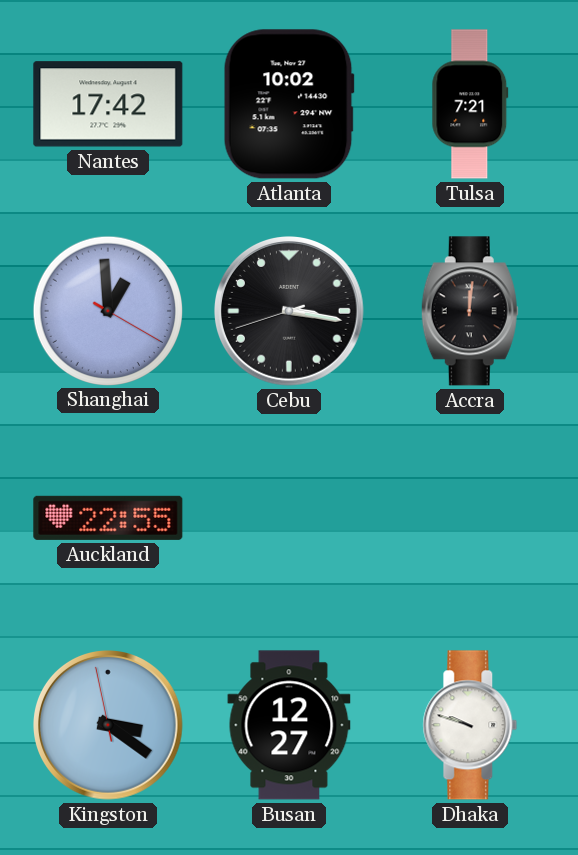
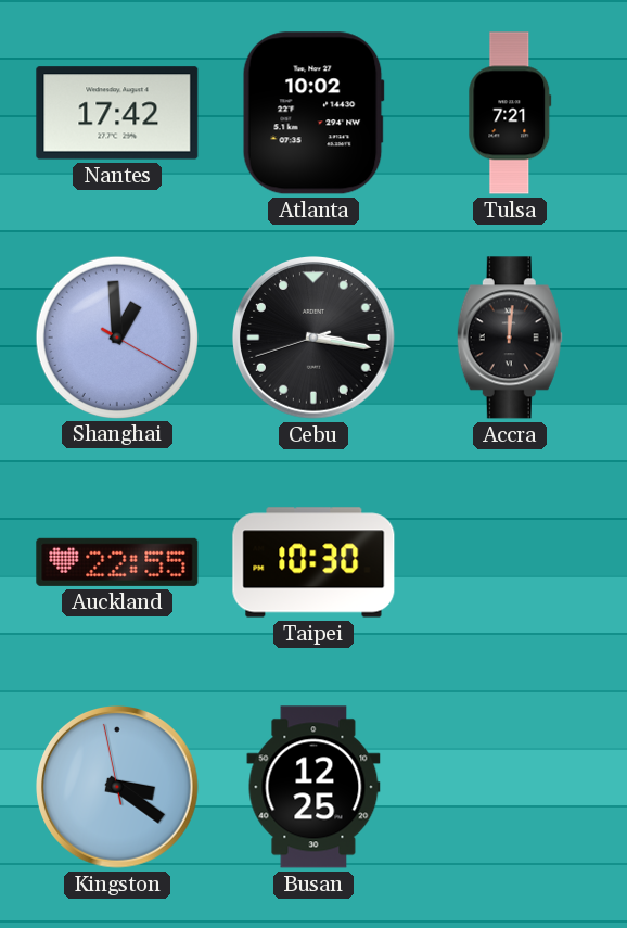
Taipei: none -> 10:30 (313, 562)
Busan: 12:27 -> 12:25 (313, 787)
Dhaka: 9:48 -> none (470, 725)
